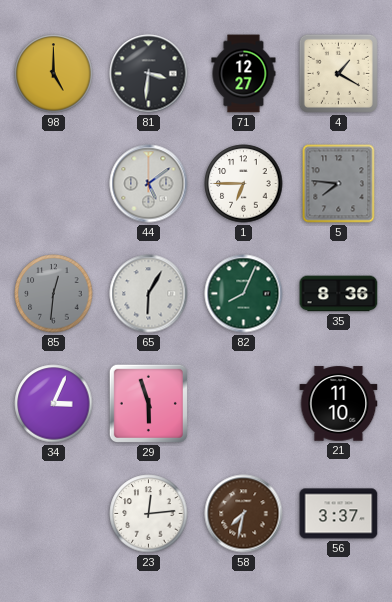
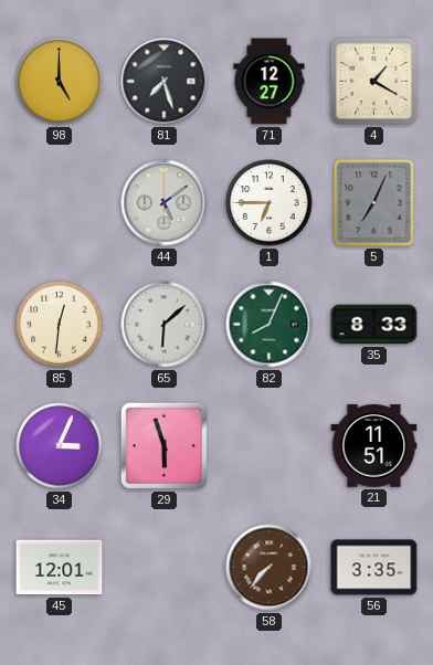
81: 3:31 -> 7:27 (165, 82)
5: 7:46 -> 7:04 (374, 203)
85 dial: grey -> cream (60, 325)
65: 6:05 -> 6:08 (165, 325)
35: 8:36 -> 8:33 (374, 325)
21: 11:10 -> 11:51 (374, 446)
45: none -> 12:01 (60, 568)
23: 12:14 -> none (149, 514)
58: 7:32 -> 7:37 (270, 568)
56: 3:37 -> 3:35 (374, 568)
